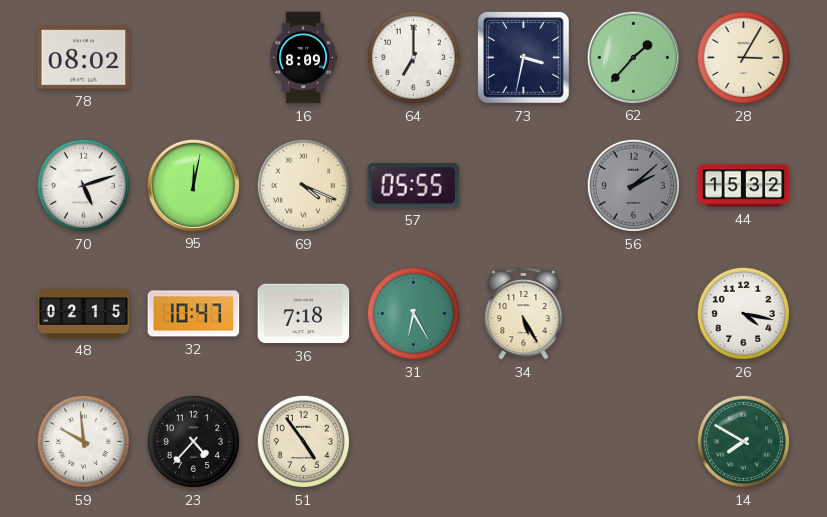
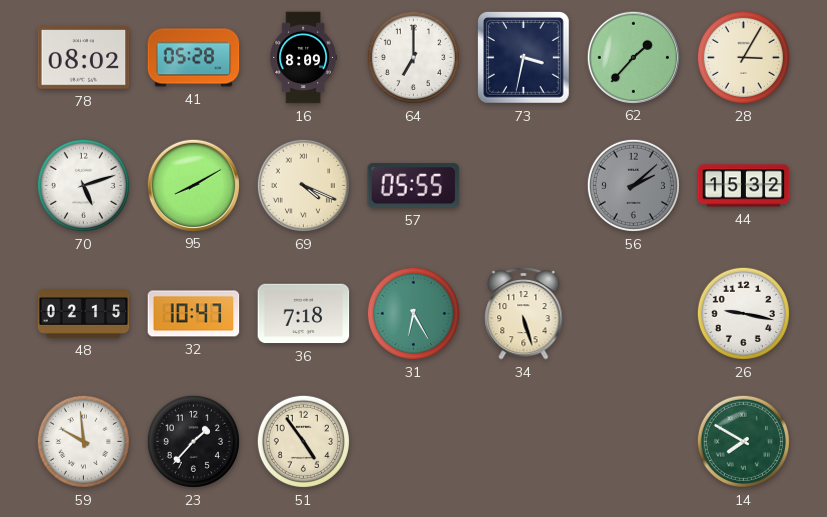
41: none -> 05:28 (194, 58)
95: 12:02 -> 8:10 (193, 185)
34: 5:25 -> 5:27 (524, 313)
26: 4:17 -> 9:17 (743, 313)
23: 4:37 -> 1:37 (193, 441)
